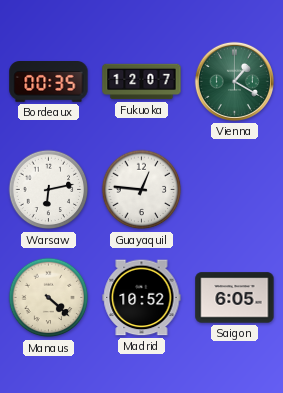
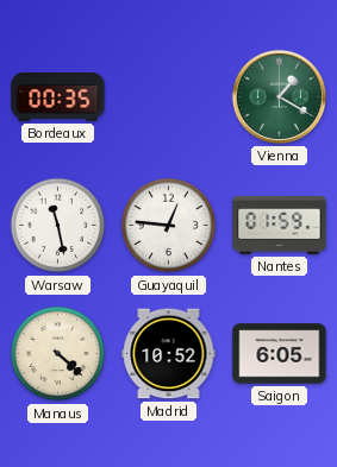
Fukuoka: 12:07 -> none (142, 82)
Warsaw: 6:13 -> 11:28 (58, 226)
Nantes: none -> 01:59 (280, 225)
